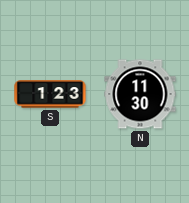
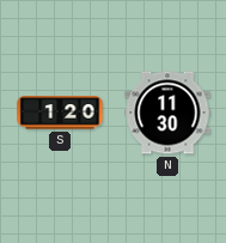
S: 1:23 -> 1:20 (60, 113)
